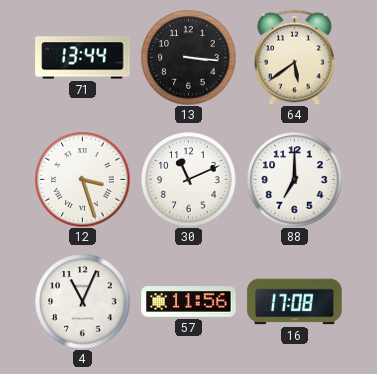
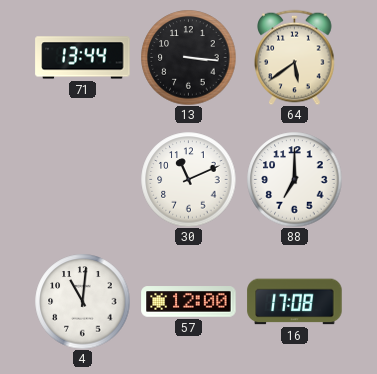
12: 3:27 -> none (82, 179)
4: 11:04 -> 11:01 (82, 301)
57: 11:56 -> 12:00 (189, 302)
